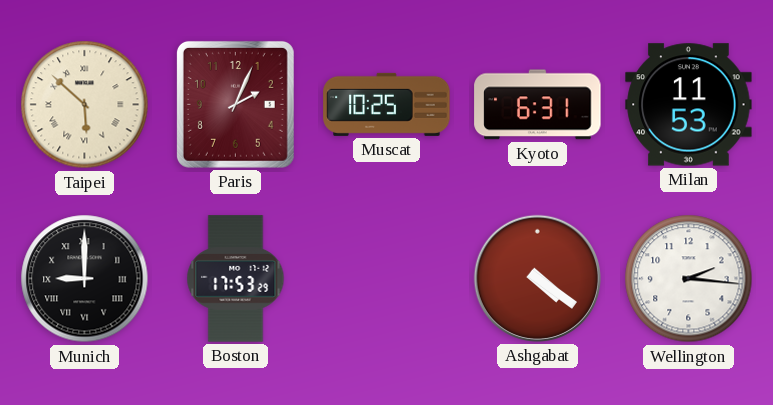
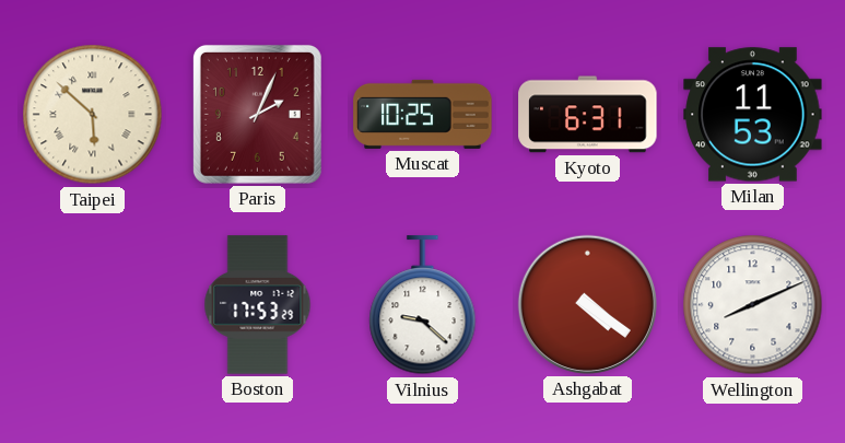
Munich: 9:00 -> none (85, 279)
Vilnius: none -> 9:22 (423, 305)
Wellington: 2:16 -> 8:11 (753, 305)
